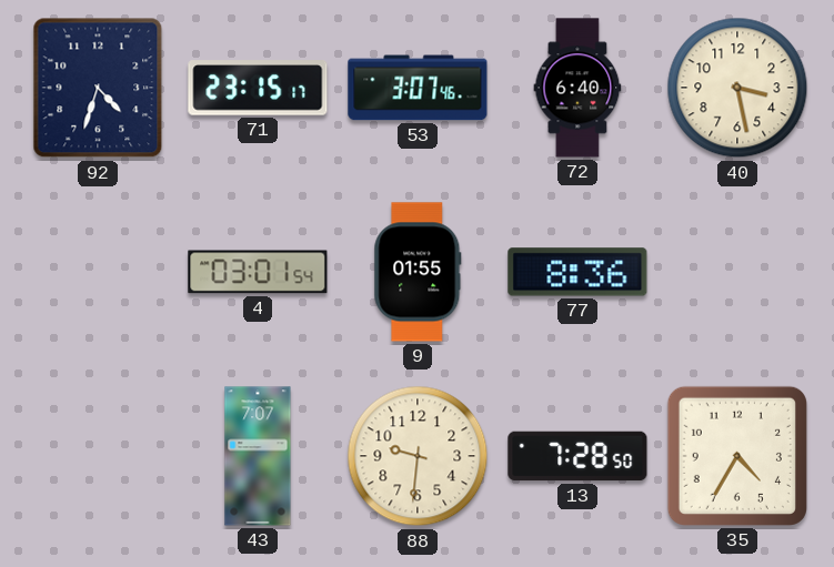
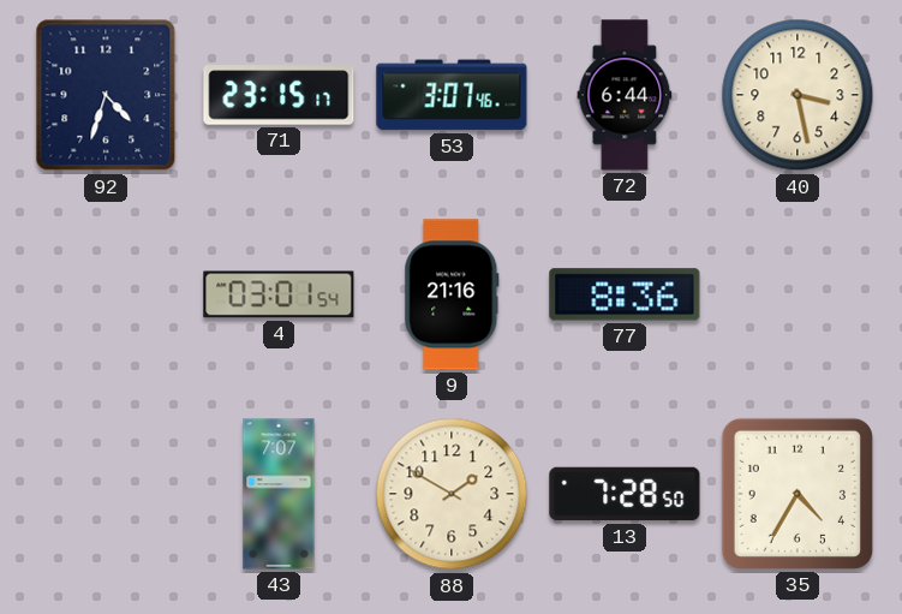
72: 6:40 -> 6:44 (625, 95)
9: 01:55 -> 21:16 (452, 294)
88: 9:31 -> 1:50 (452, 494)
